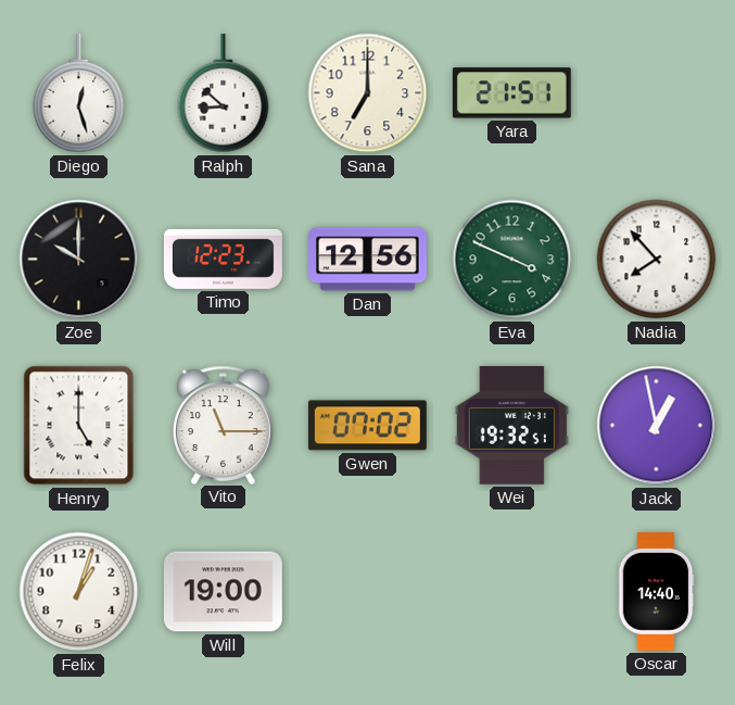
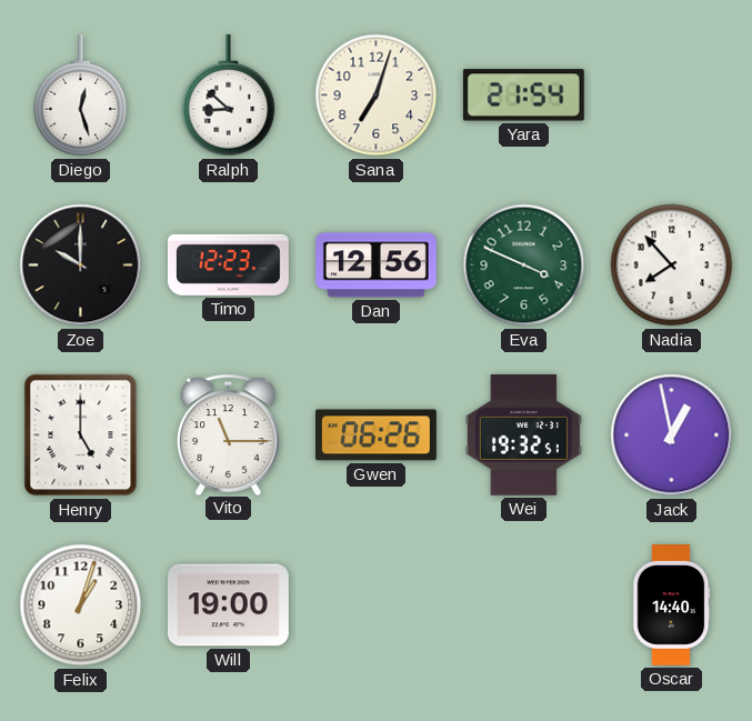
Sana: 7:00 -> 7:03 (377, 96)
Yara: 21:51 -> 21:54 (523, 96)
Gwen: 07:02 -> 06:26 (375, 435)
